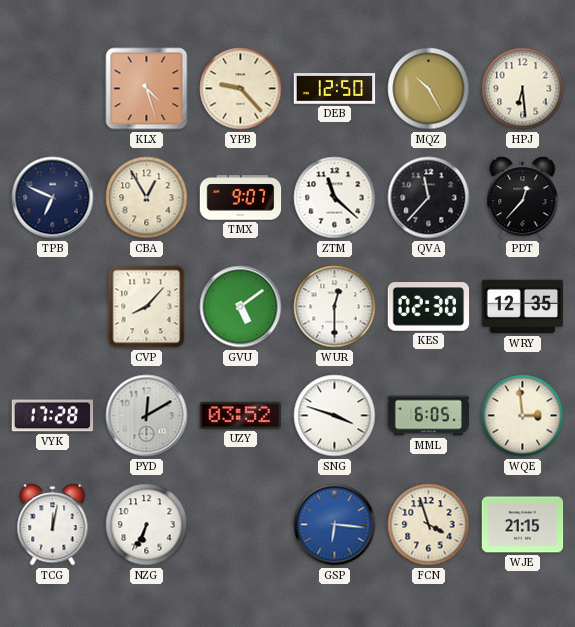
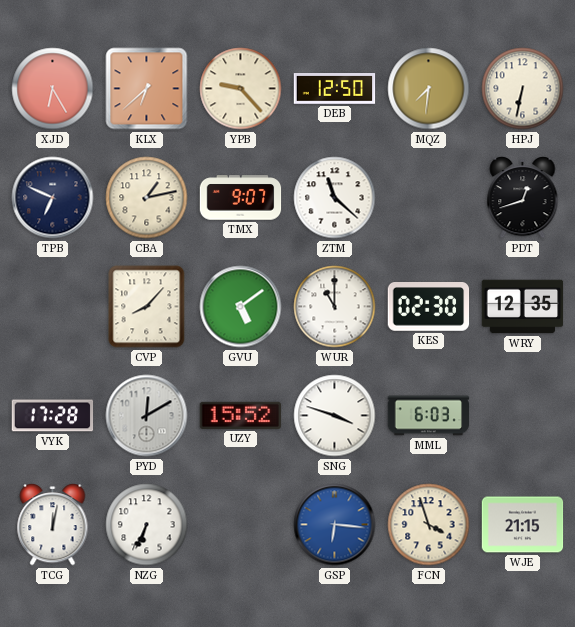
XJD: none -> 6:25 (53, 89)
KLX: 4:27 -> 6:38 (147, 89)
MQZ: 10:25 -> 7:31 (429, 89)
HPJ: 6:29 -> 6:32 (523, 89)
CBA: 12:55 -> 1:13 (147, 198)
QVA: 11:37 -> none (429, 198)
PDT: 12:37 -> 12:42 (523, 198)
WUR: 12:30 -> 11:00 (335, 307)
UZY: 03:52 -> 15:52 (241, 415)
MML: 6:05 -> 6:03 (429, 416)
WQE: 2:59 -> none (523, 416)
